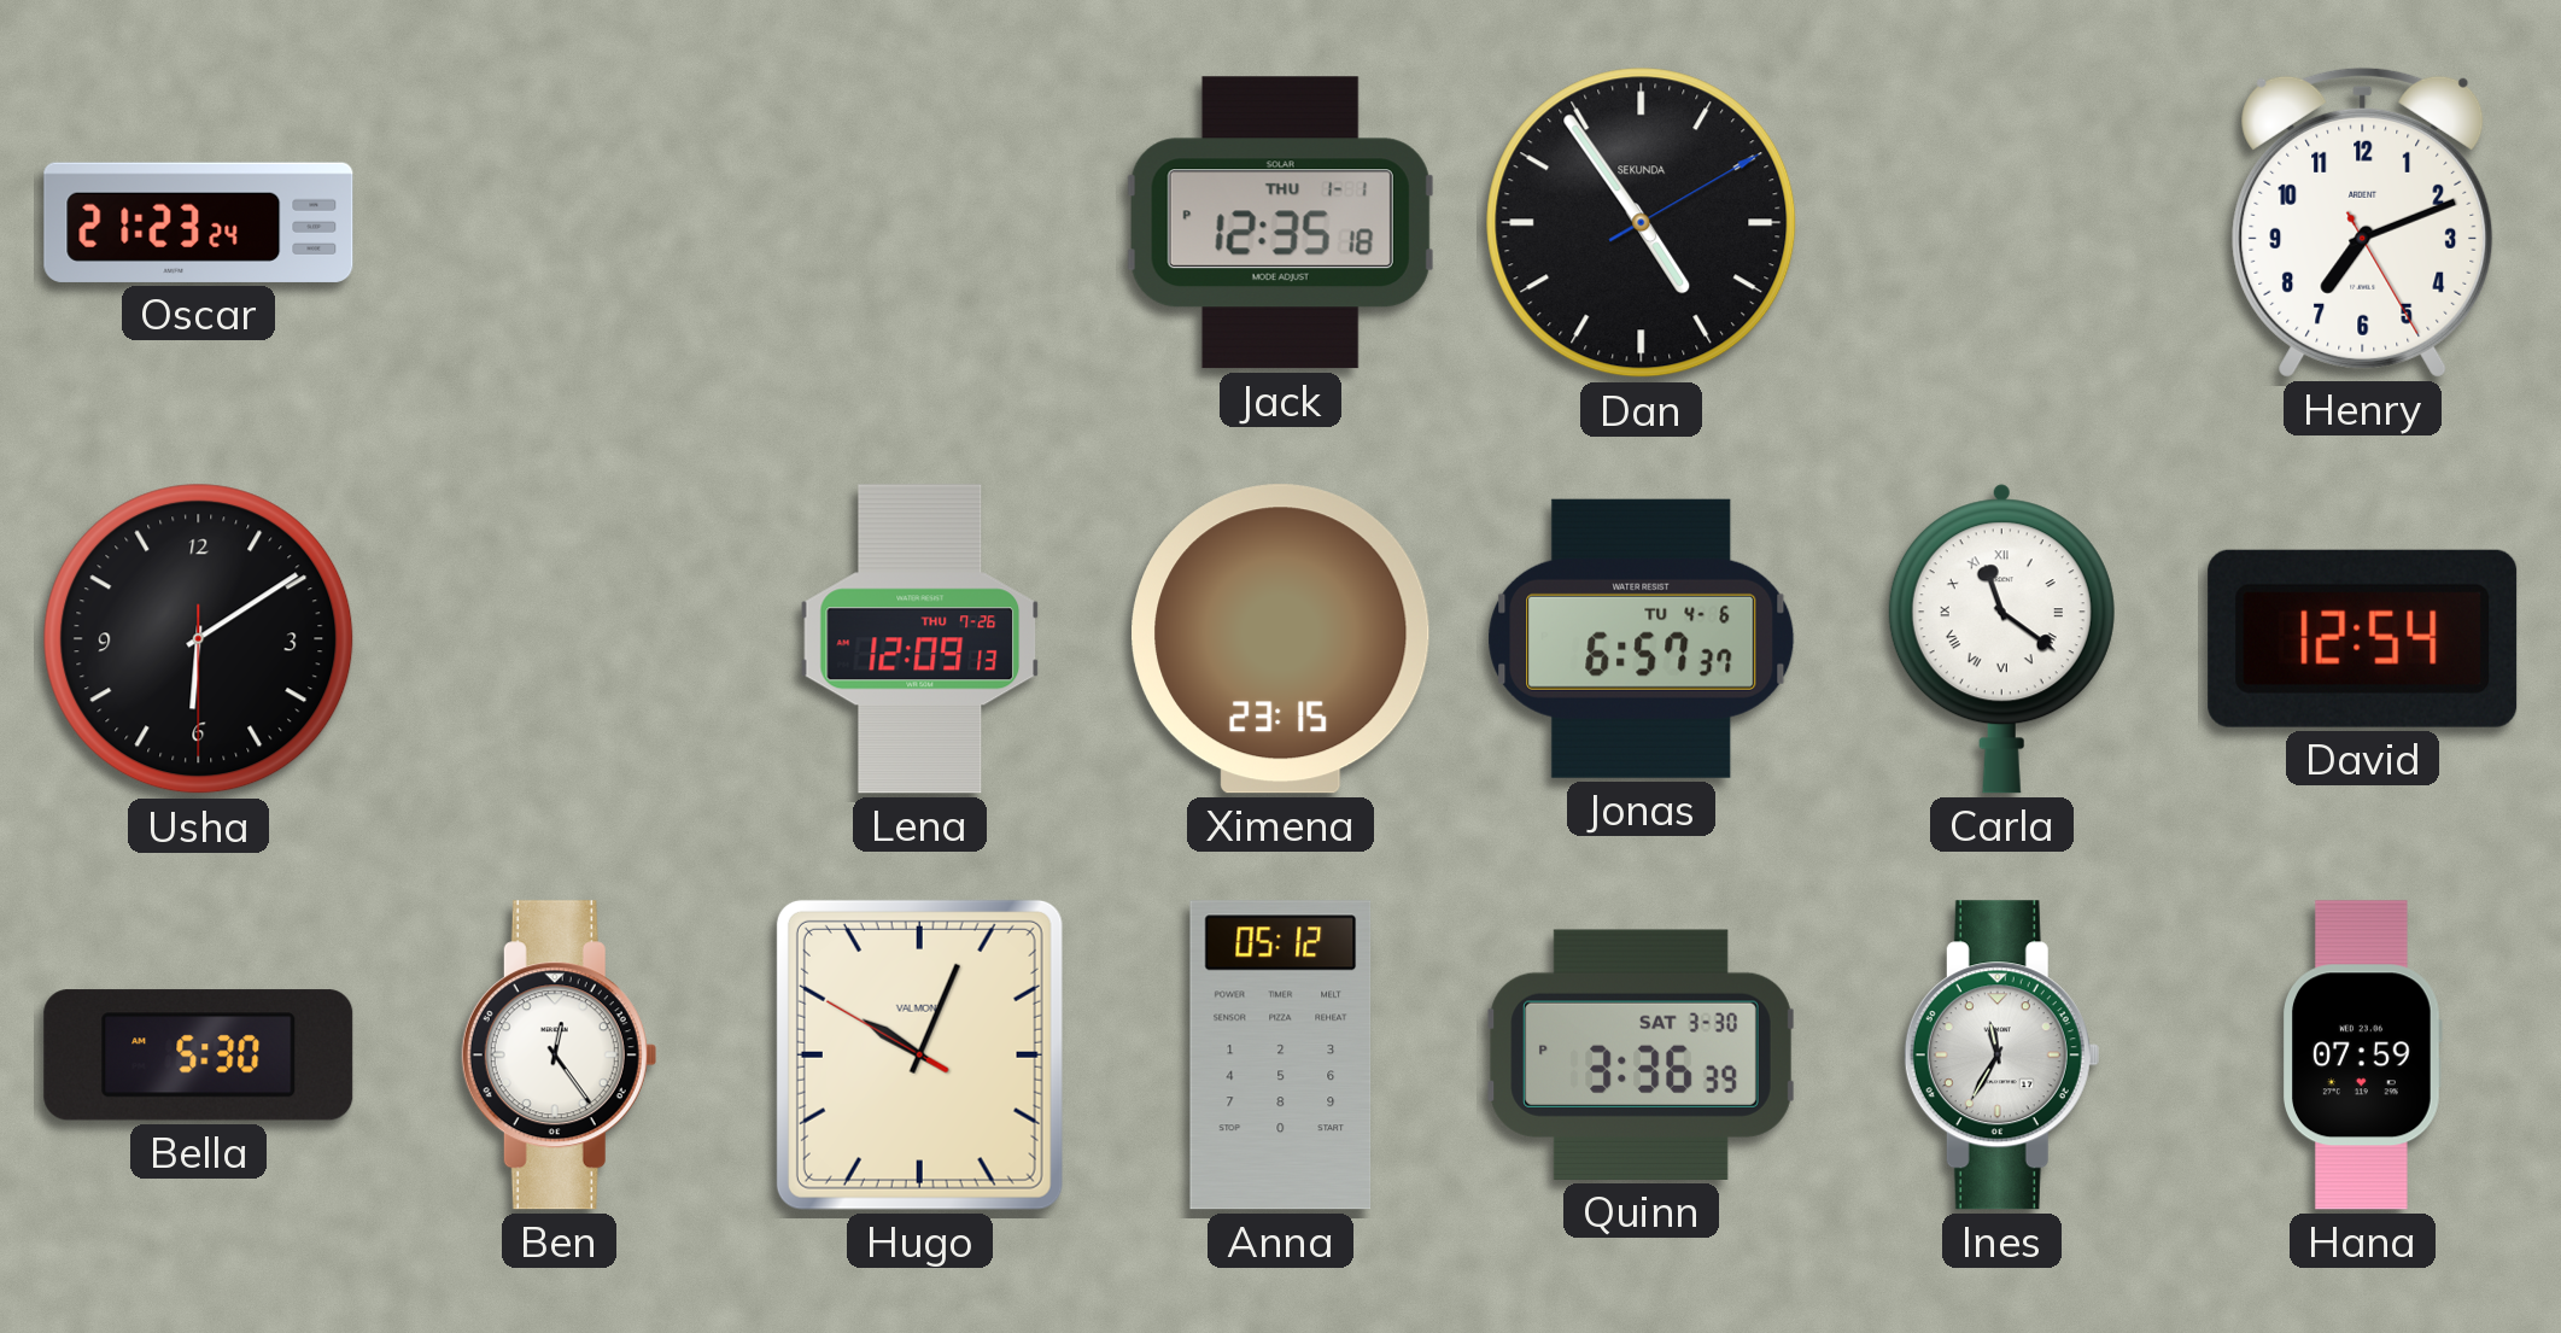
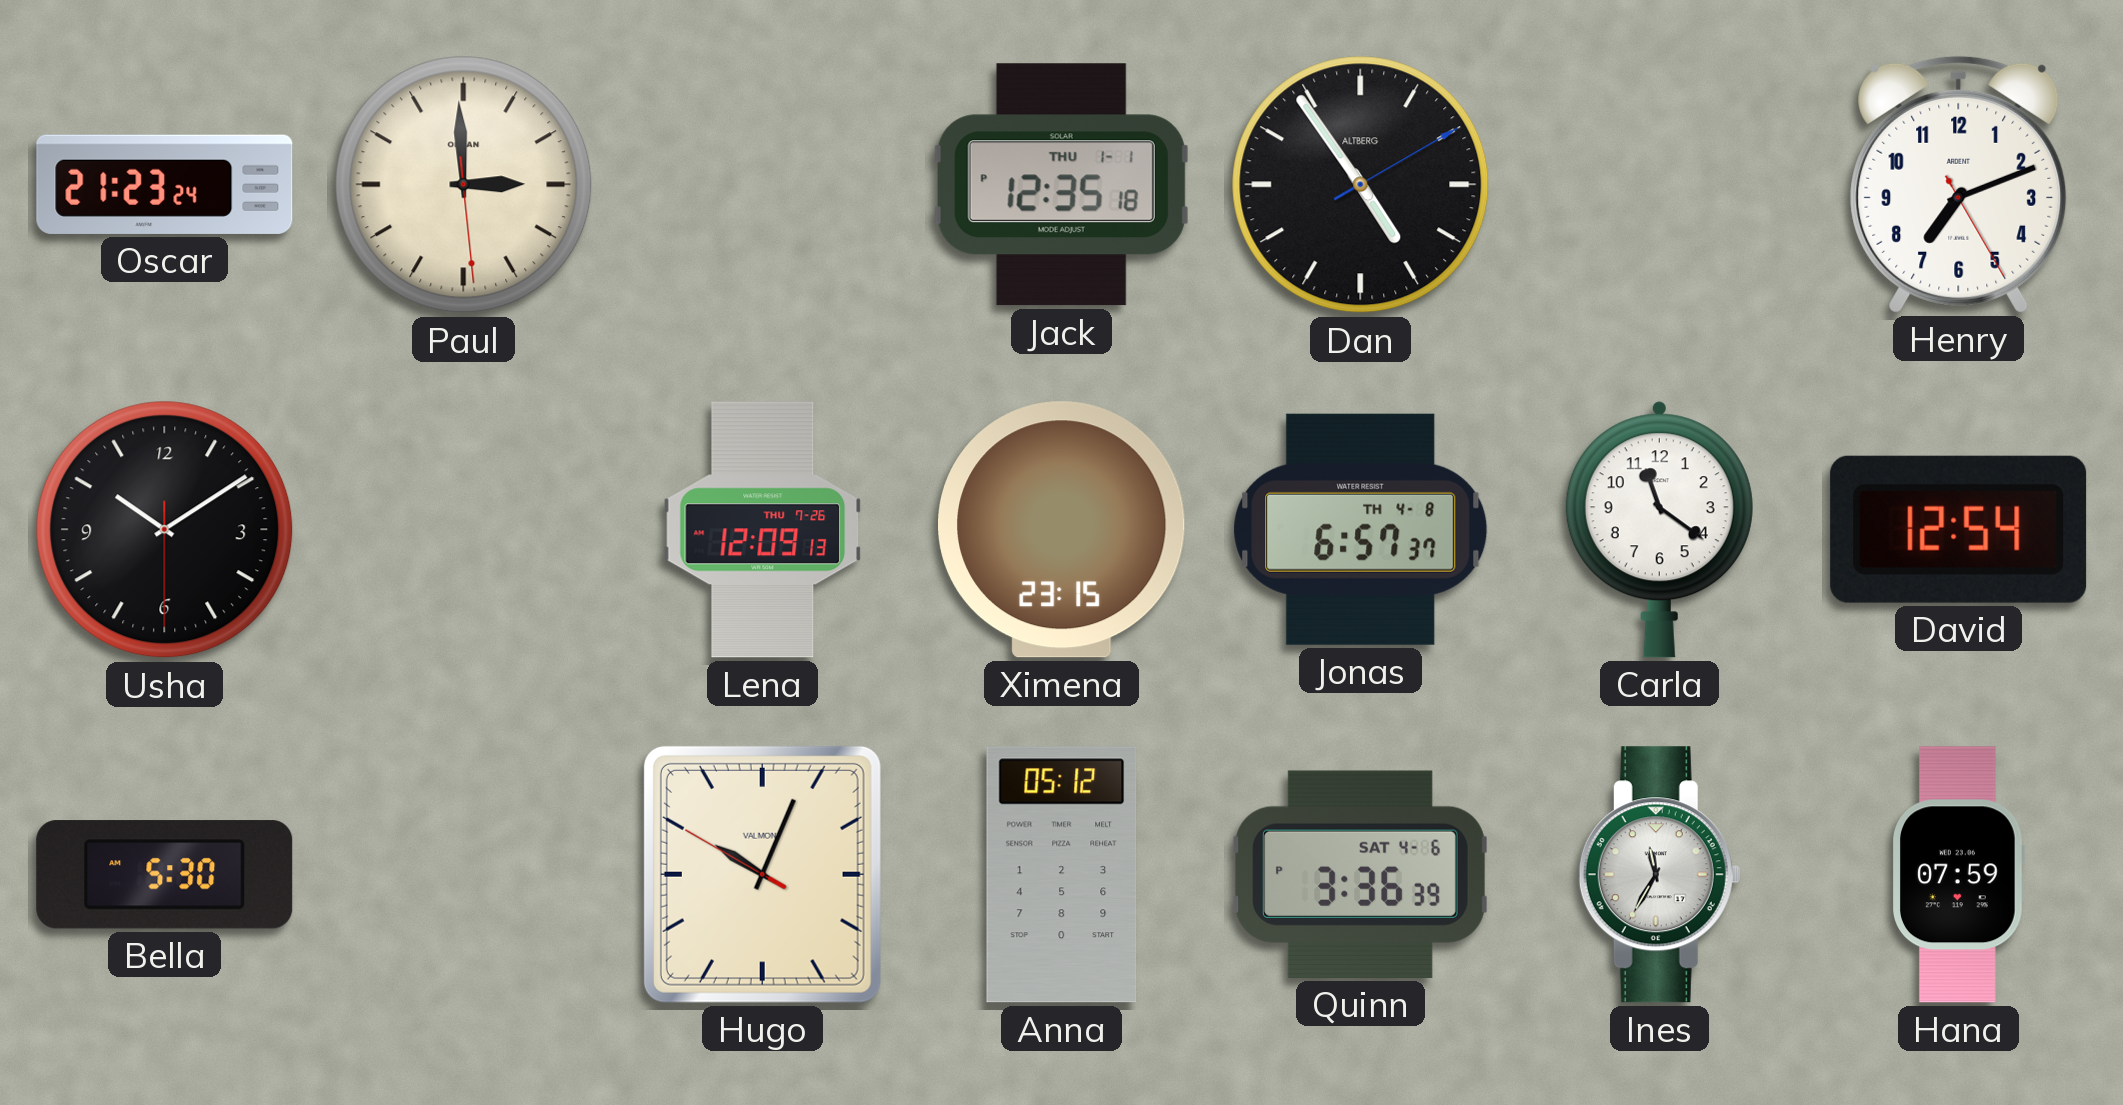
Paul: none -> 2:59 (464, 185)
Dan brand: SEKUNDA -> ALTBERG (1361, 185)
Usha: 6:09 -> 10:09 (165, 530)
Jonas date: TU 4-6 -> TH 4-8 (1361, 529)
Carla numerals: Roman -> Arabic (1659, 530)
Ben: 12:24 -> none (559, 1056)
Quinn date: SAT 3-30 -> SAT 4-6 (1361, 874)
